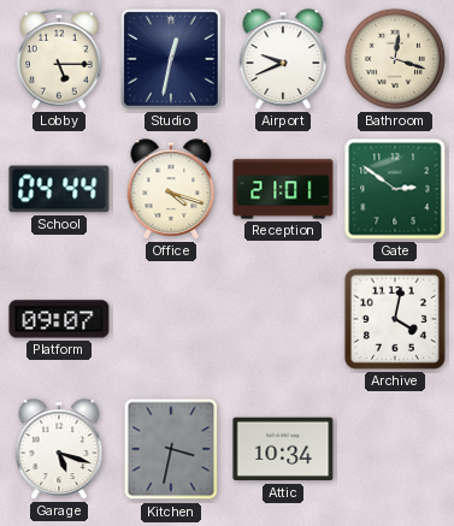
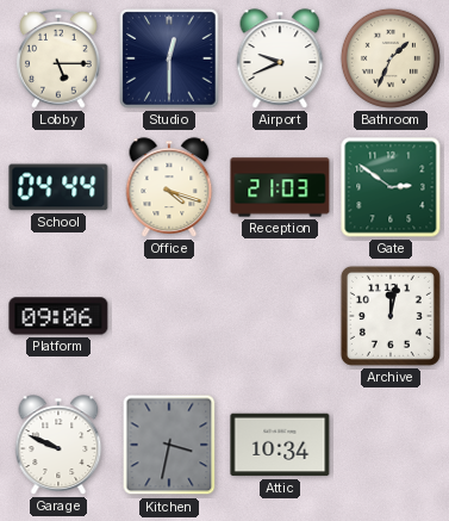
Studio: 12:32 -> 12:30 (169, 58)
Bathroom: 12:18 -> 1:34 (391, 58)
Reception: 21:01 -> 21:03 (280, 187)
Platform: 09:07 -> 09:06 (58, 316)
Archive: 4:02 -> 12:02 (391, 316)
Garage: 5:18 -> 9:49 (58, 445)
